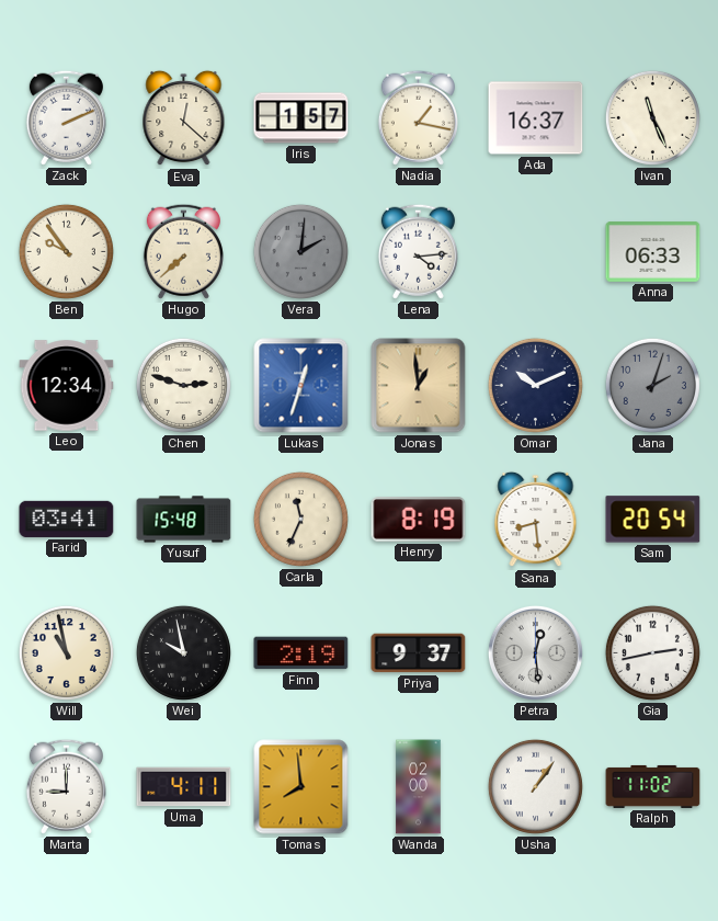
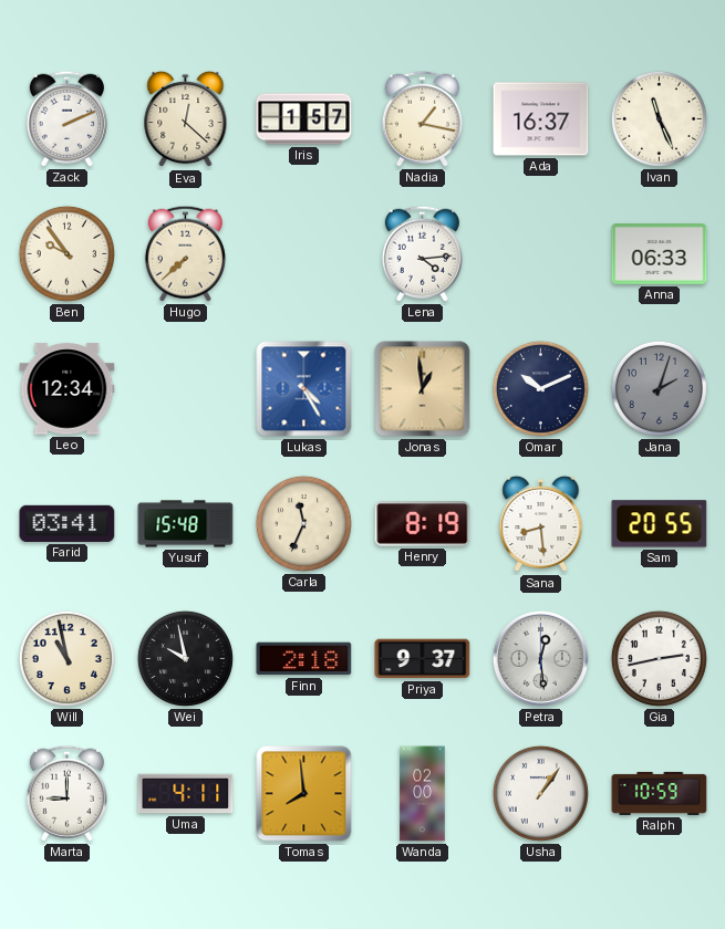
Vera: 2:01 -> none (300, 251)
Chen: 2:48 -> none (183, 385)
Lukas: 12:33 -> 4:25 (304, 389)
Sam: 20:54 -> 20:55 (660, 524)
Finn: 2:19 -> 2:18 (304, 659)
Ralph: 11:02 -> 10:59 (660, 793)
